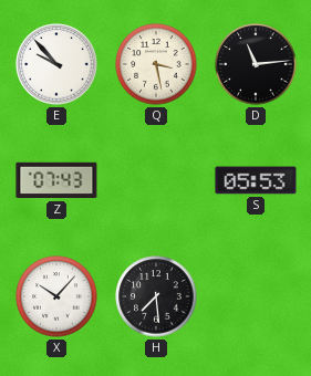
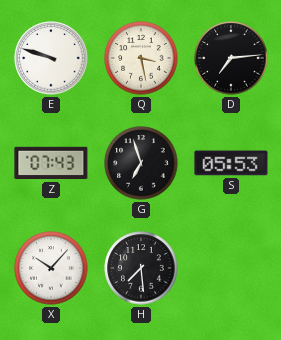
E: 9:53 -> 9:48 (51, 58)
D: 11:14 -> 7:14 (231, 58)
G: none -> 6:57 (141, 163)
